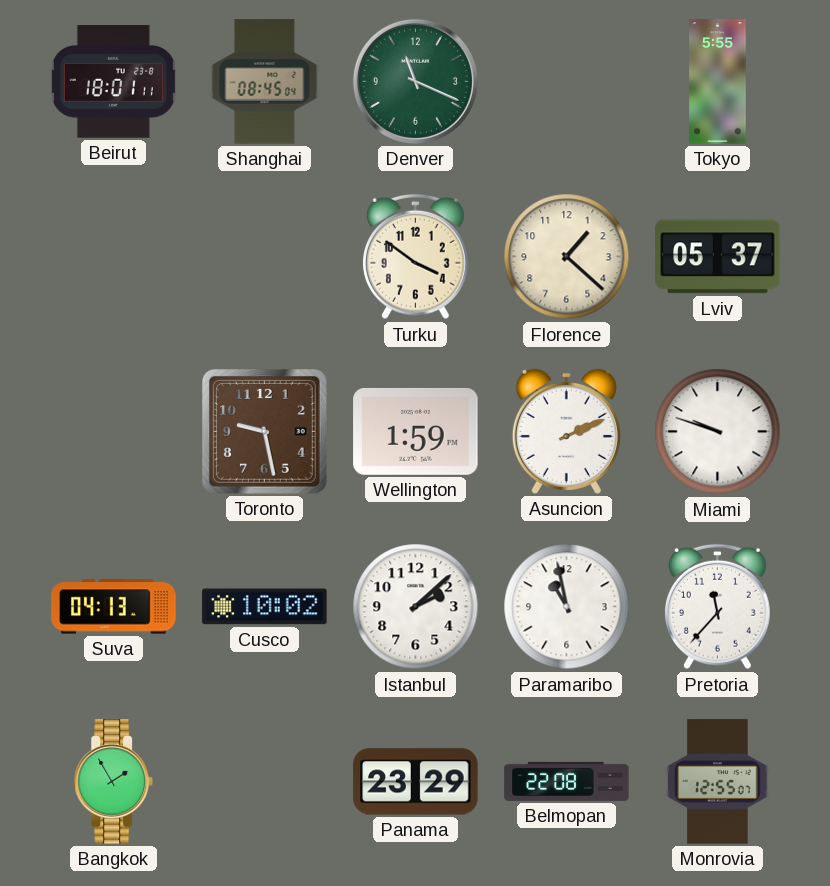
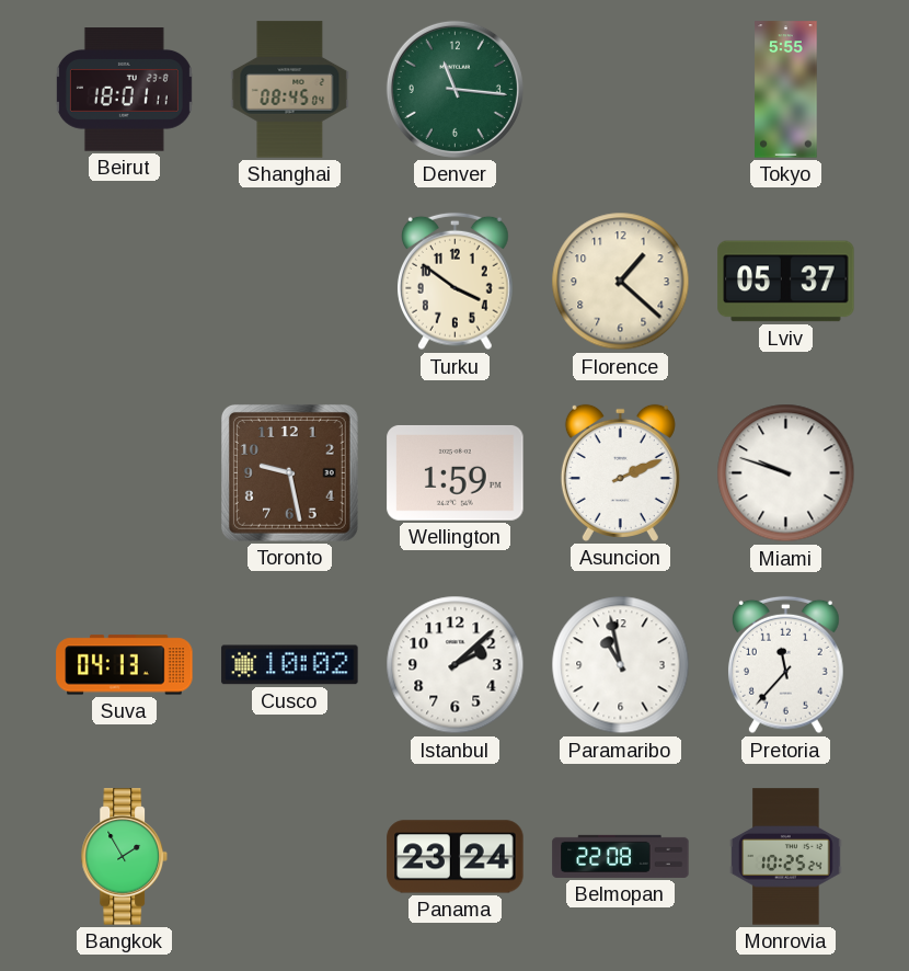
Denver: 11:19 -> 11:16 (454, 89)
Panama: 23:29 -> 23:24 (456, 857)
Monrovia: 12:55 -> 10:25 (786, 857)
